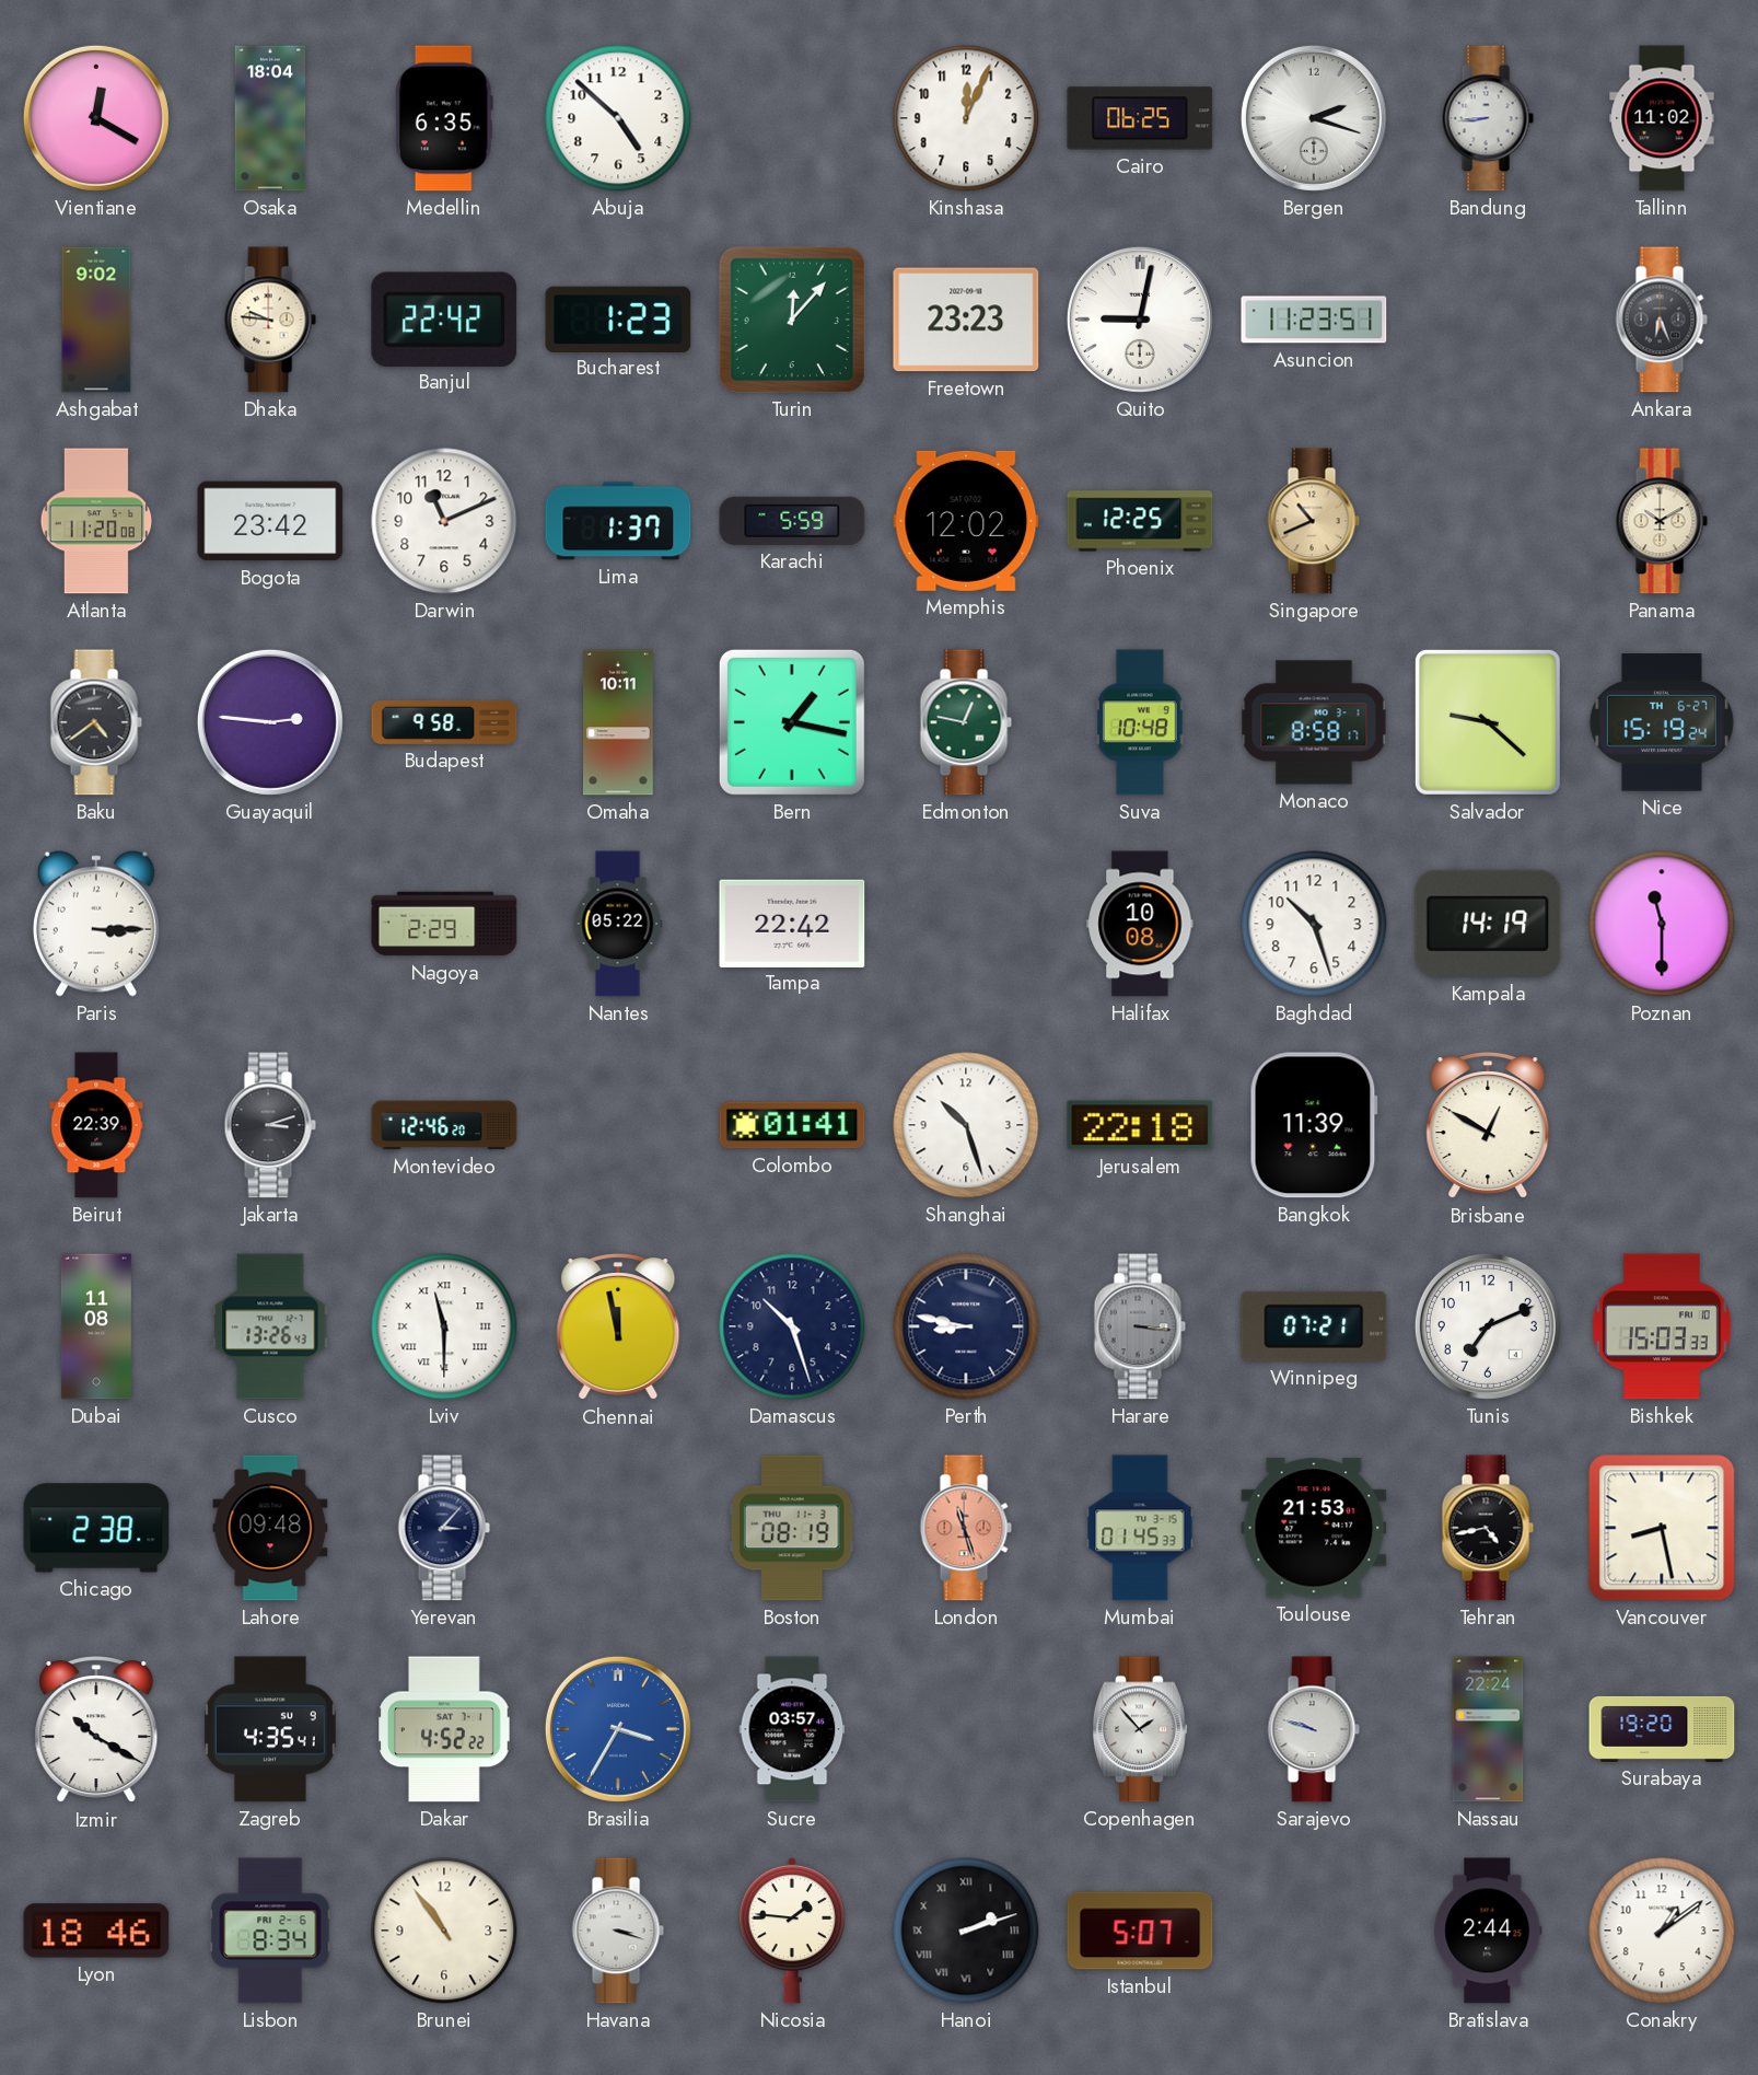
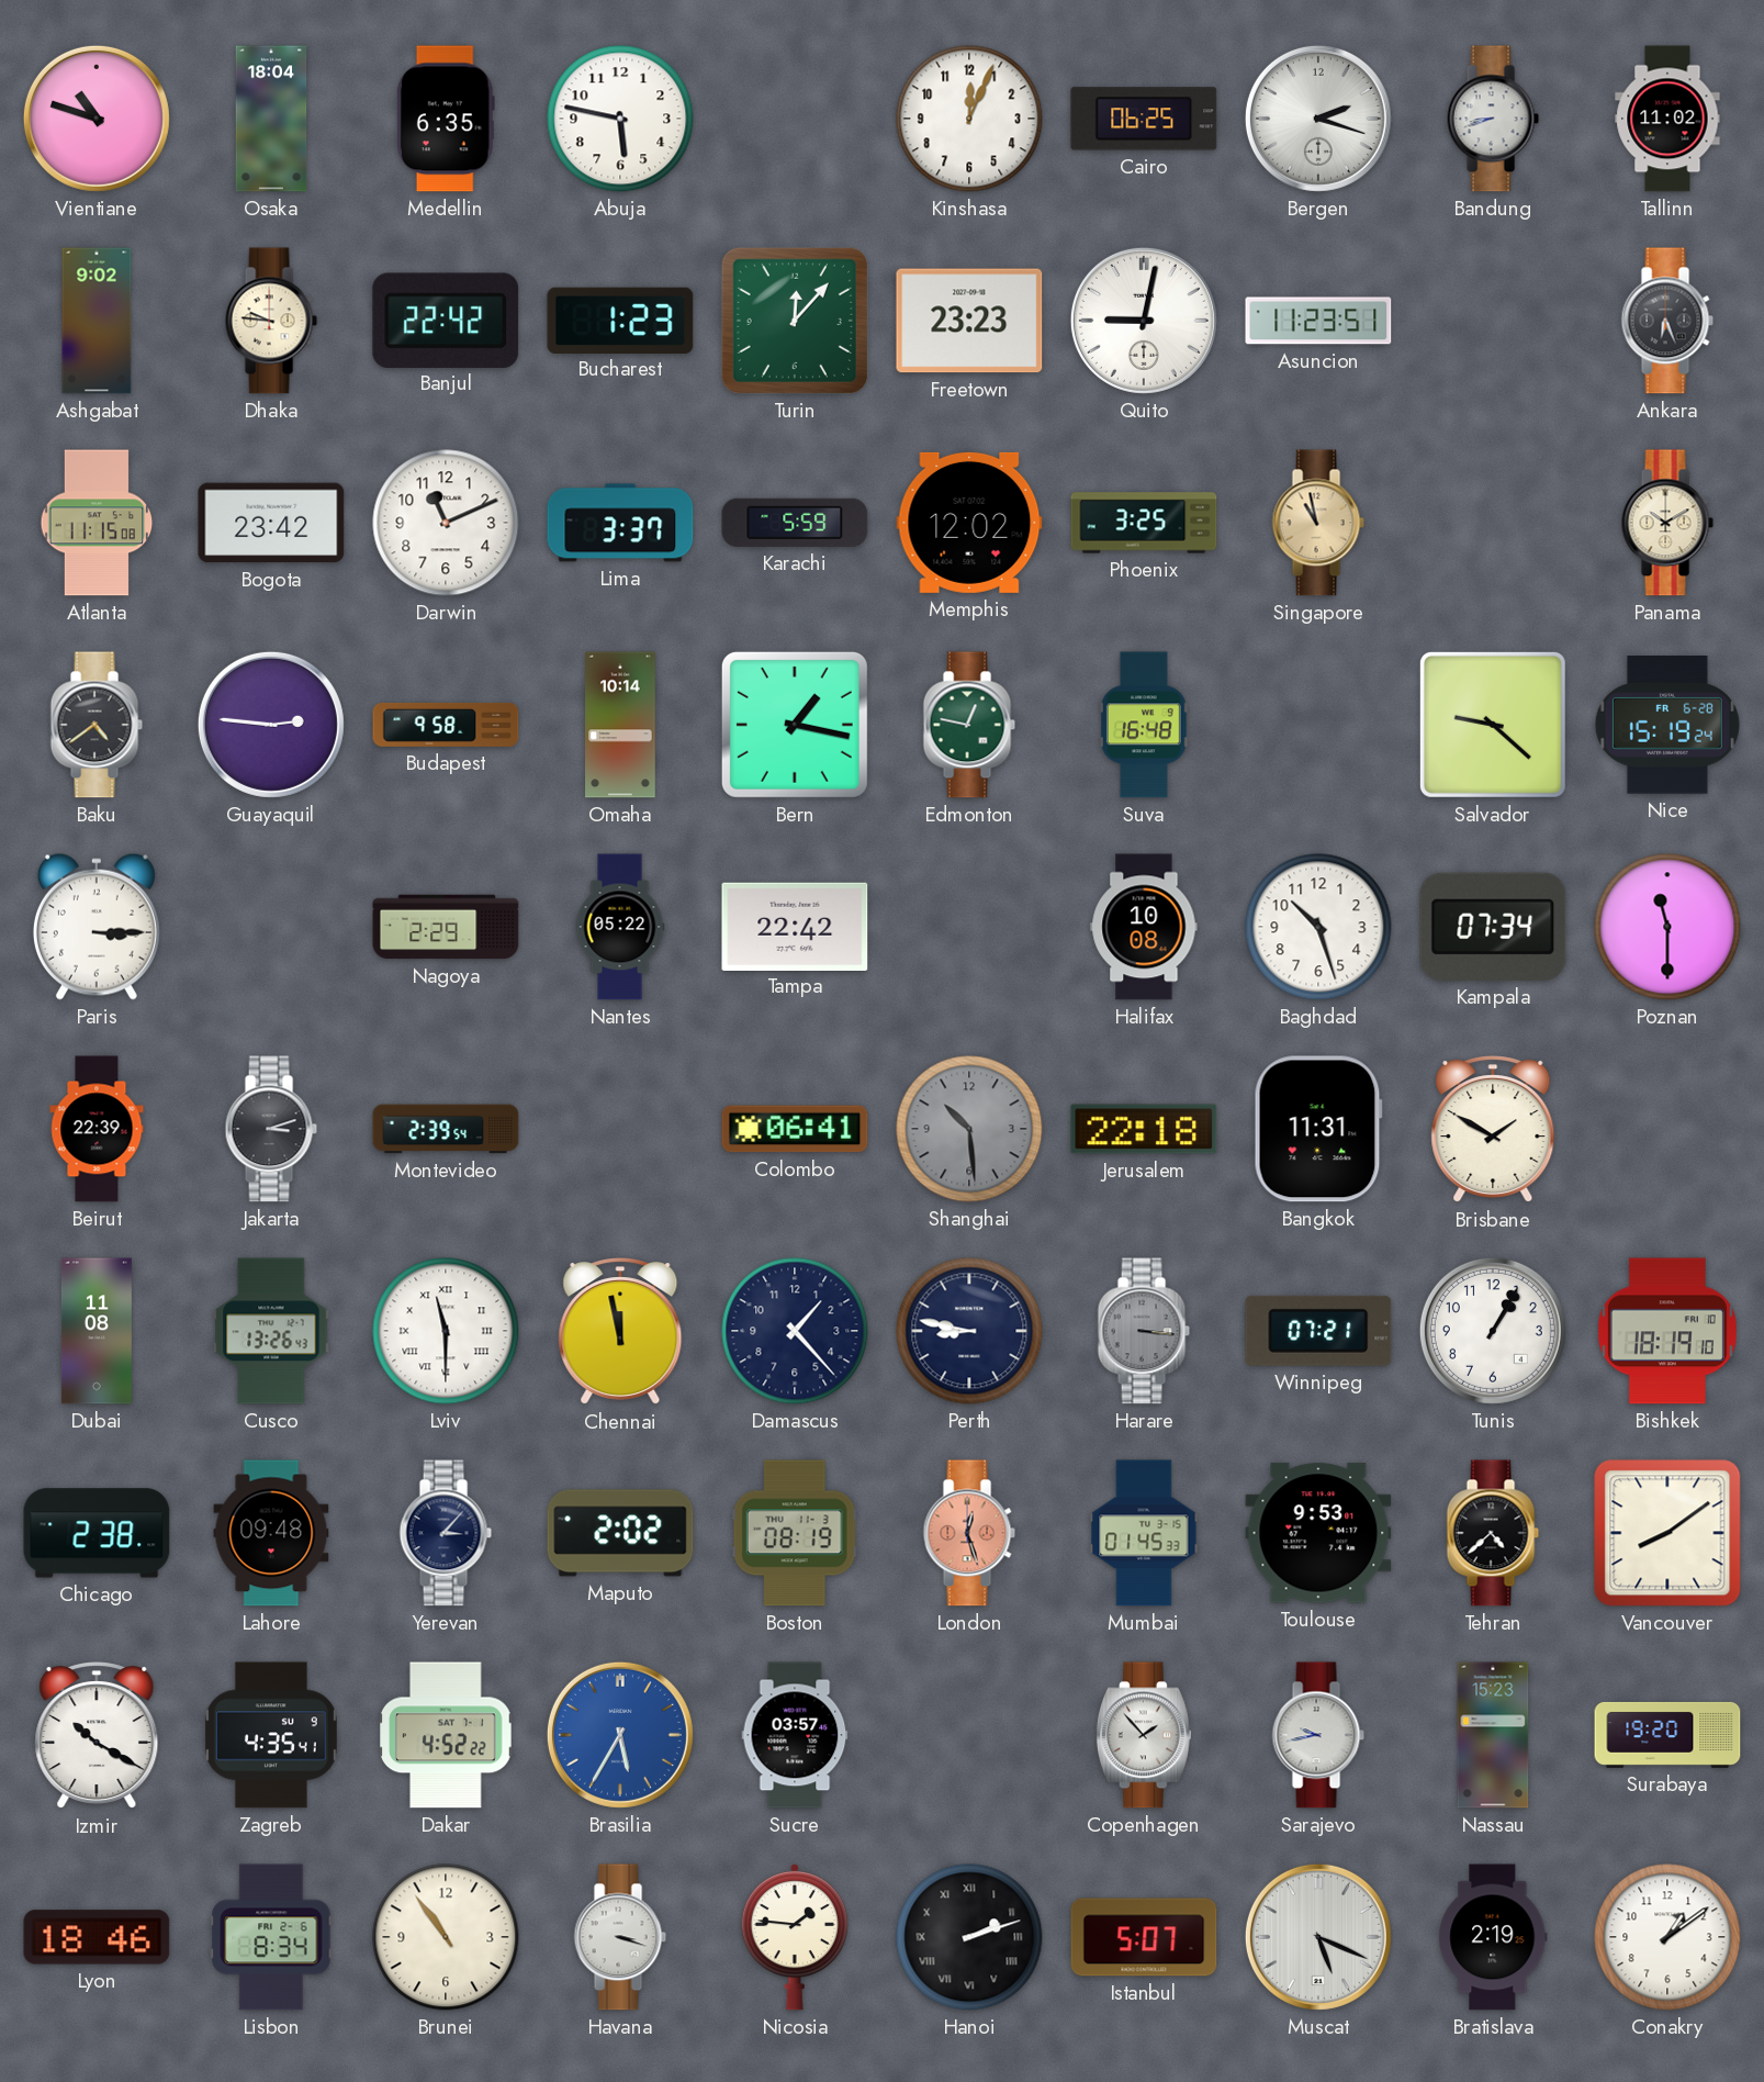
Vientiane: 12:20 -> 10:48 (97, 119)
Abuja: 4:52 -> 5:47 (620, 119)
Bandung: 8:44 -> 8:42 (1493, 119)
Atlanta: 11:20 -> 11:15 (97, 523)
Lima: 1:37 -> 3:37 (620, 523)
Phoenix: 12:25 -> 3:25 (1144, 523)
Singapore: 10:41 -> 10:58 (1318, 523)
Omaha: 10:11 -> 10:14 (620, 725)
Suva: 10:48 -> 16:48 (1144, 725)
Monaco: 8:58 -> none (1314, 722)
Nice date: TH 6-27 -> FR 6-28 (1667, 725)
Kampala: 14:19 -> 07:34 (1493, 927)
Montevideo: 12:46 -> 2:39 (446, 1129)
Colombo: 01:41 -> 06:41 (795, 1129)
Shanghai: 10:27 -> 10:29 (969, 1129)
Shanghai dial: white -> grey (969, 1129)
Bangkok: 11:39 -> 11:31 (1318, 1129)
Brisbane: 12:50 -> 1:50 (1493, 1130)
Damascus: 10:27 -> 1:23 (795, 1331)
Tunis: 7:11 -> 1:05 (1493, 1331)
Bishkek: 15:03 -> 18:19 (1667, 1331)
Maputo: none -> 2:02 (620, 1533)
London: 11:27 -> 12:27 (969, 1533)
Toulouse: 21:53 -> 9:53 (1318, 1533)
Tehran: 4:43 -> 4:38 (1493, 1533)
Vancouver: 8:28 -> 8:09 (1667, 1533)
Brasilia: 3:35 -> 5:35 (620, 1735)
Sarajevo: 9:48 -> 9:43 (1318, 1735)
Nassau: 22:24 -> 15:23 (1493, 1735)
Muscat: none -> 5:19 (1318, 1937)
Bratislava: 2:44 -> 2:19 (1493, 1937)
